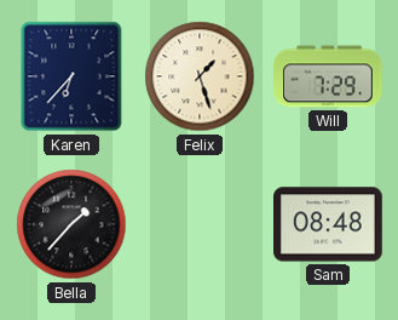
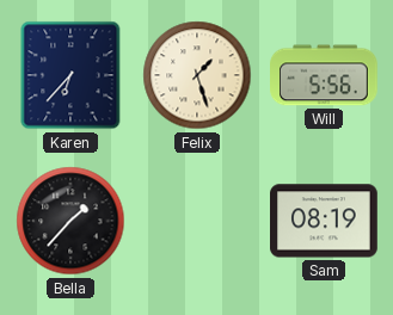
Will: 7:29 -> 5:56 (325, 75)
Sam: 08:48 -> 08:19 (325, 221)
